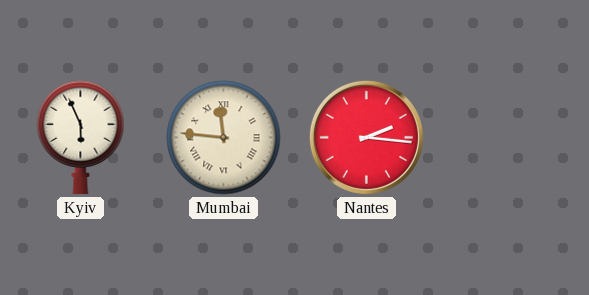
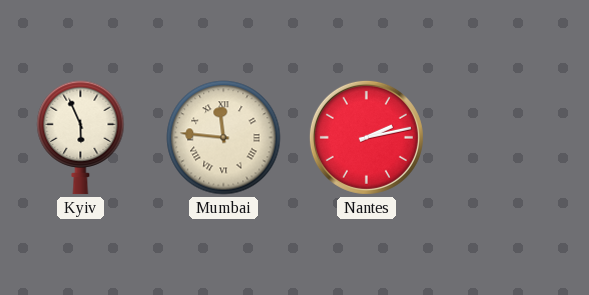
Nantes: 2:16 -> 2:13 (366, 137)
